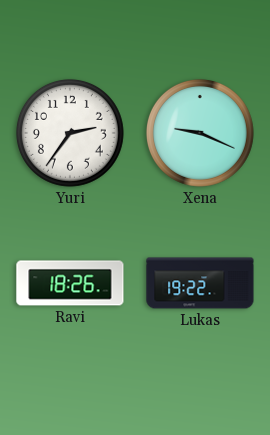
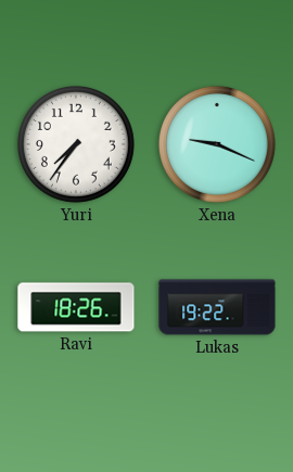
Yuri: 2:36 -> 7:36 (76, 144)
